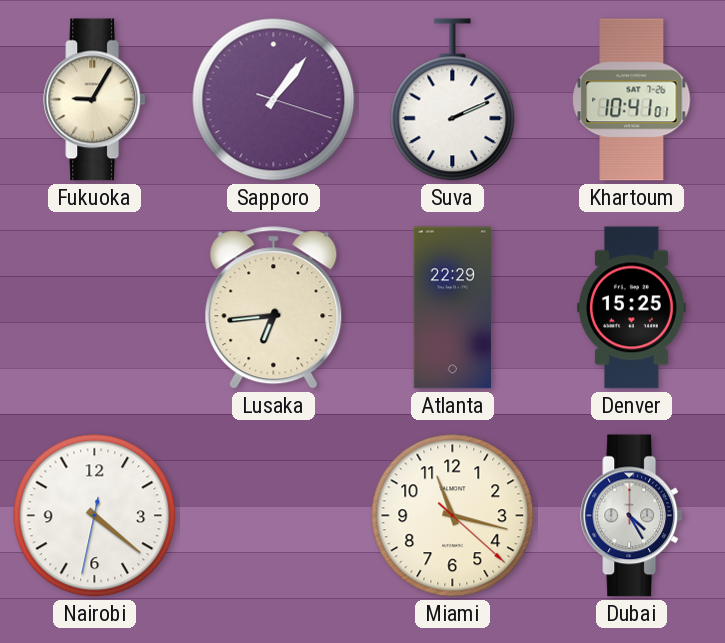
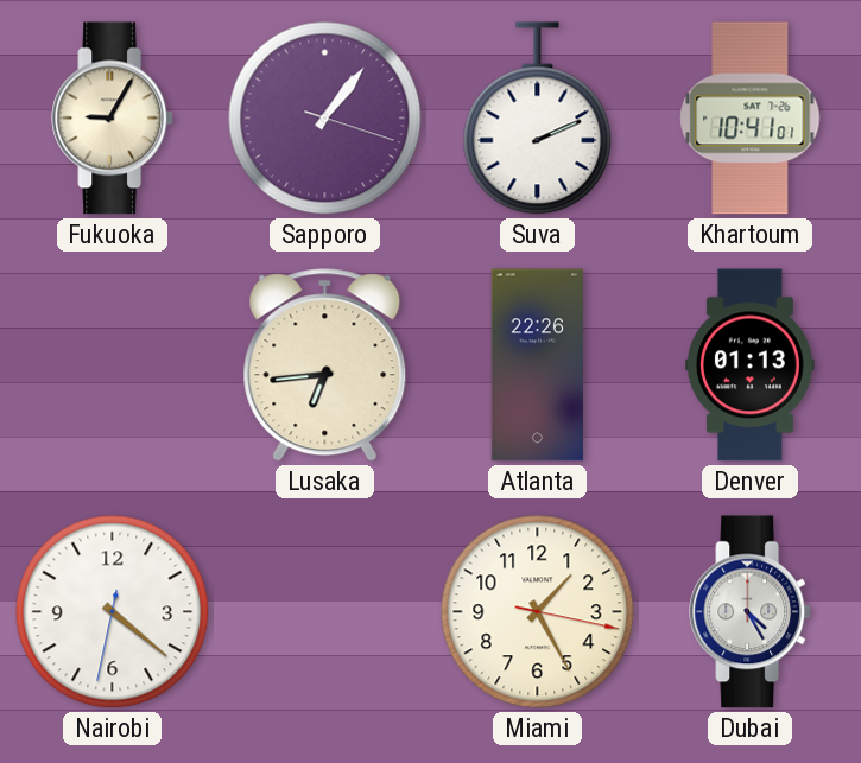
Atlanta: 22:29 -> 22:26 (537, 365)
Denver: 15:25 -> 01:13 (751, 365)
Miami: 11:17 -> 1:25 (538, 612)
